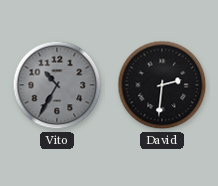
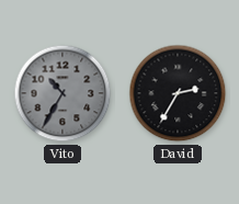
David: 2:31 -> 2:35 (178, 93)
